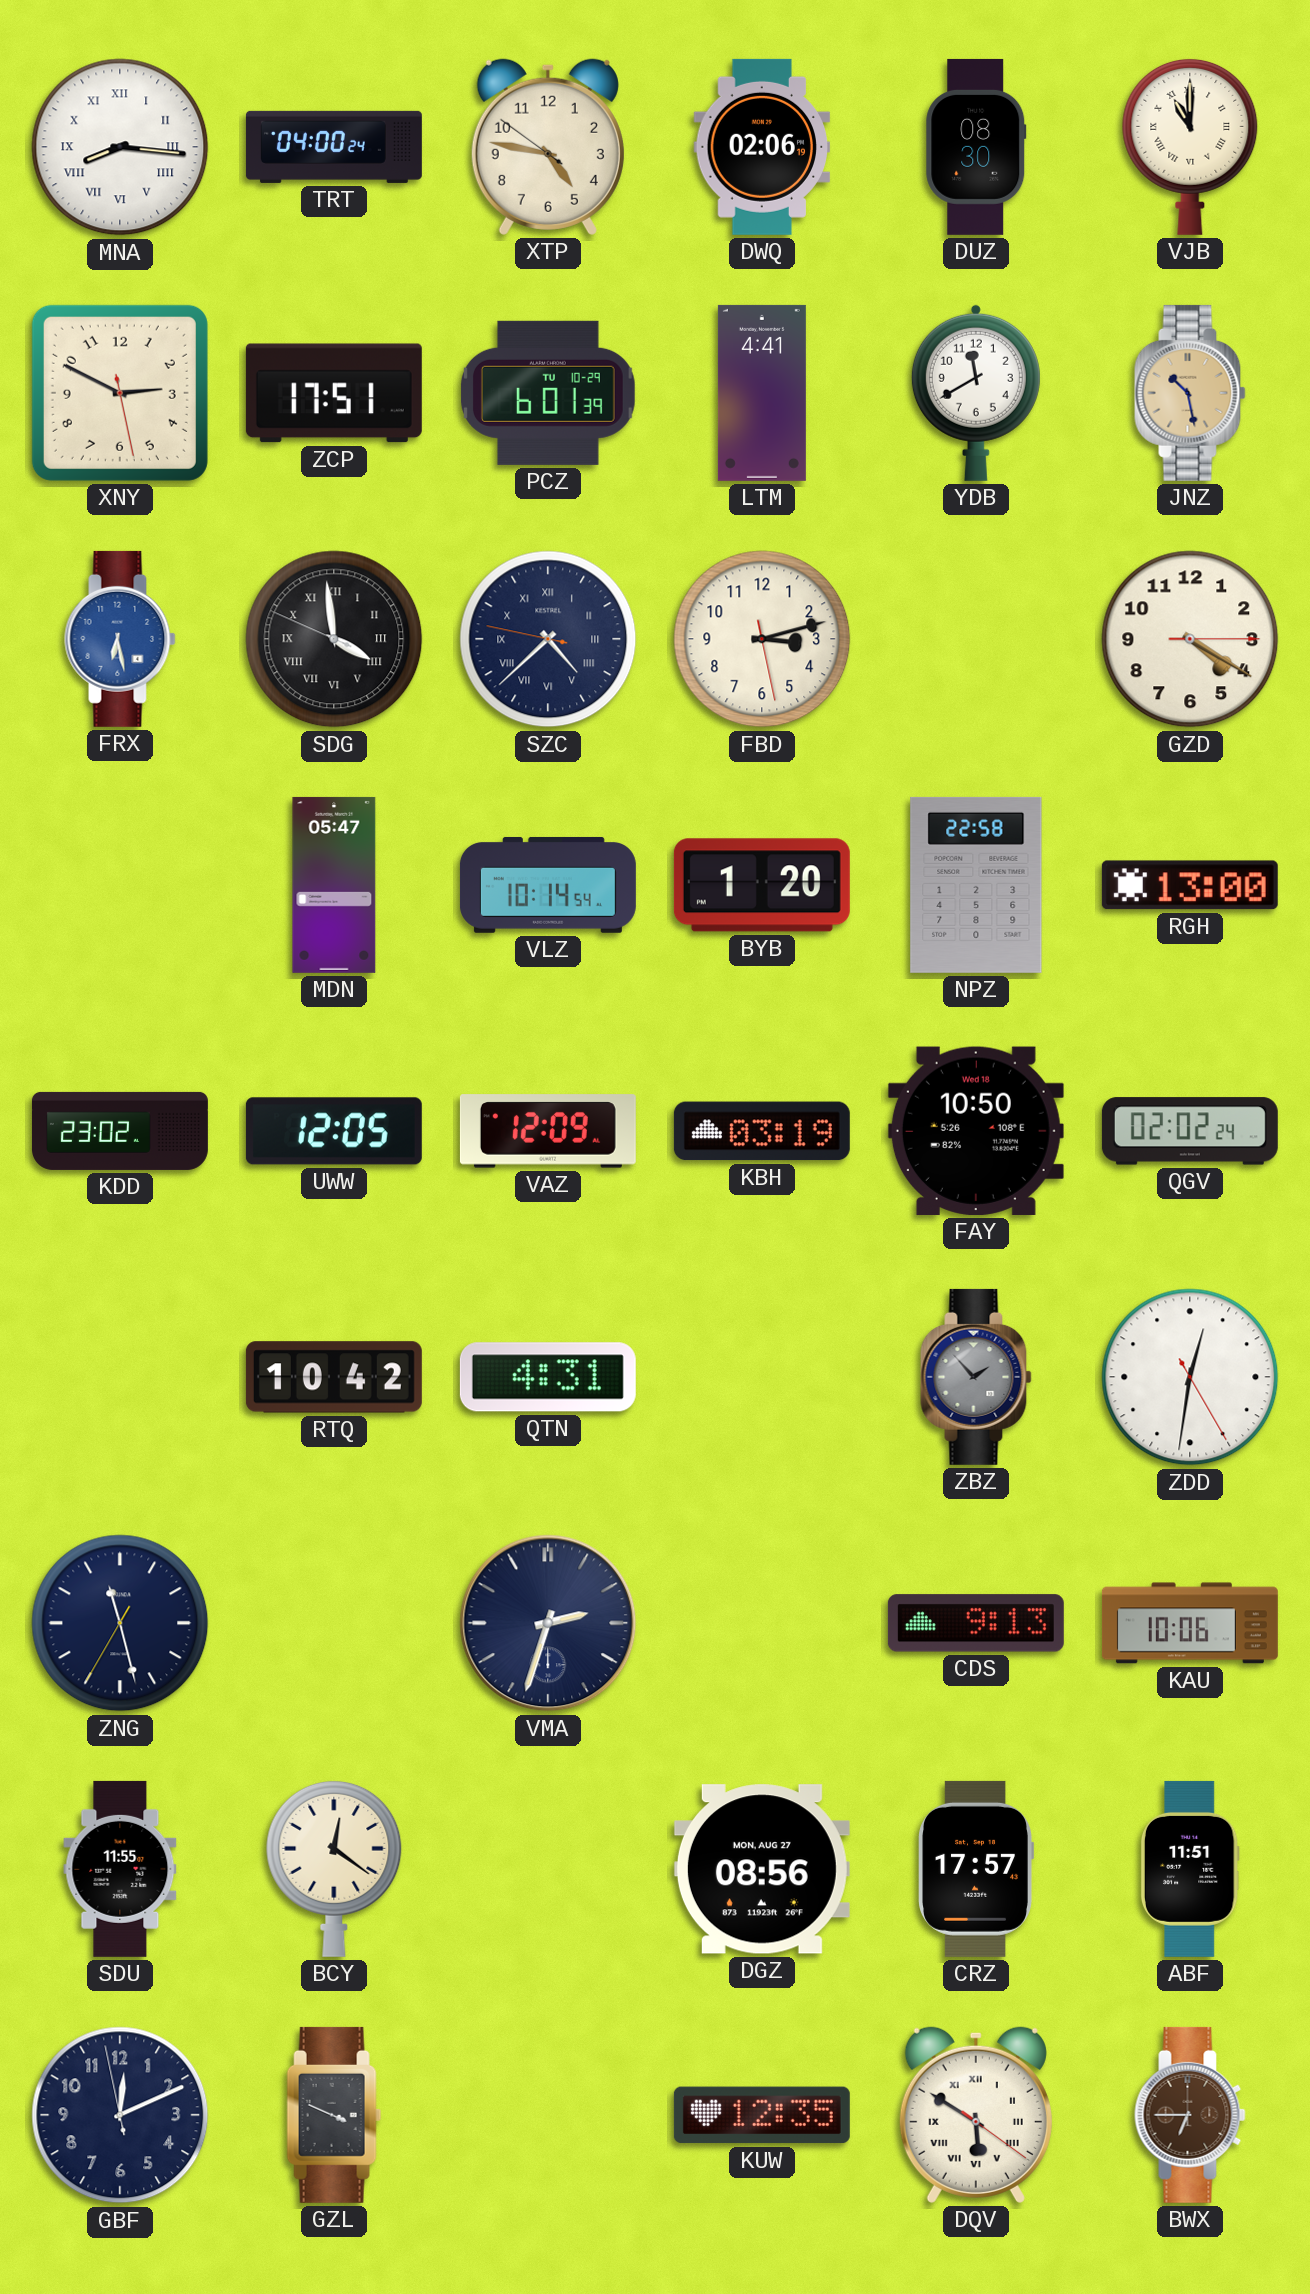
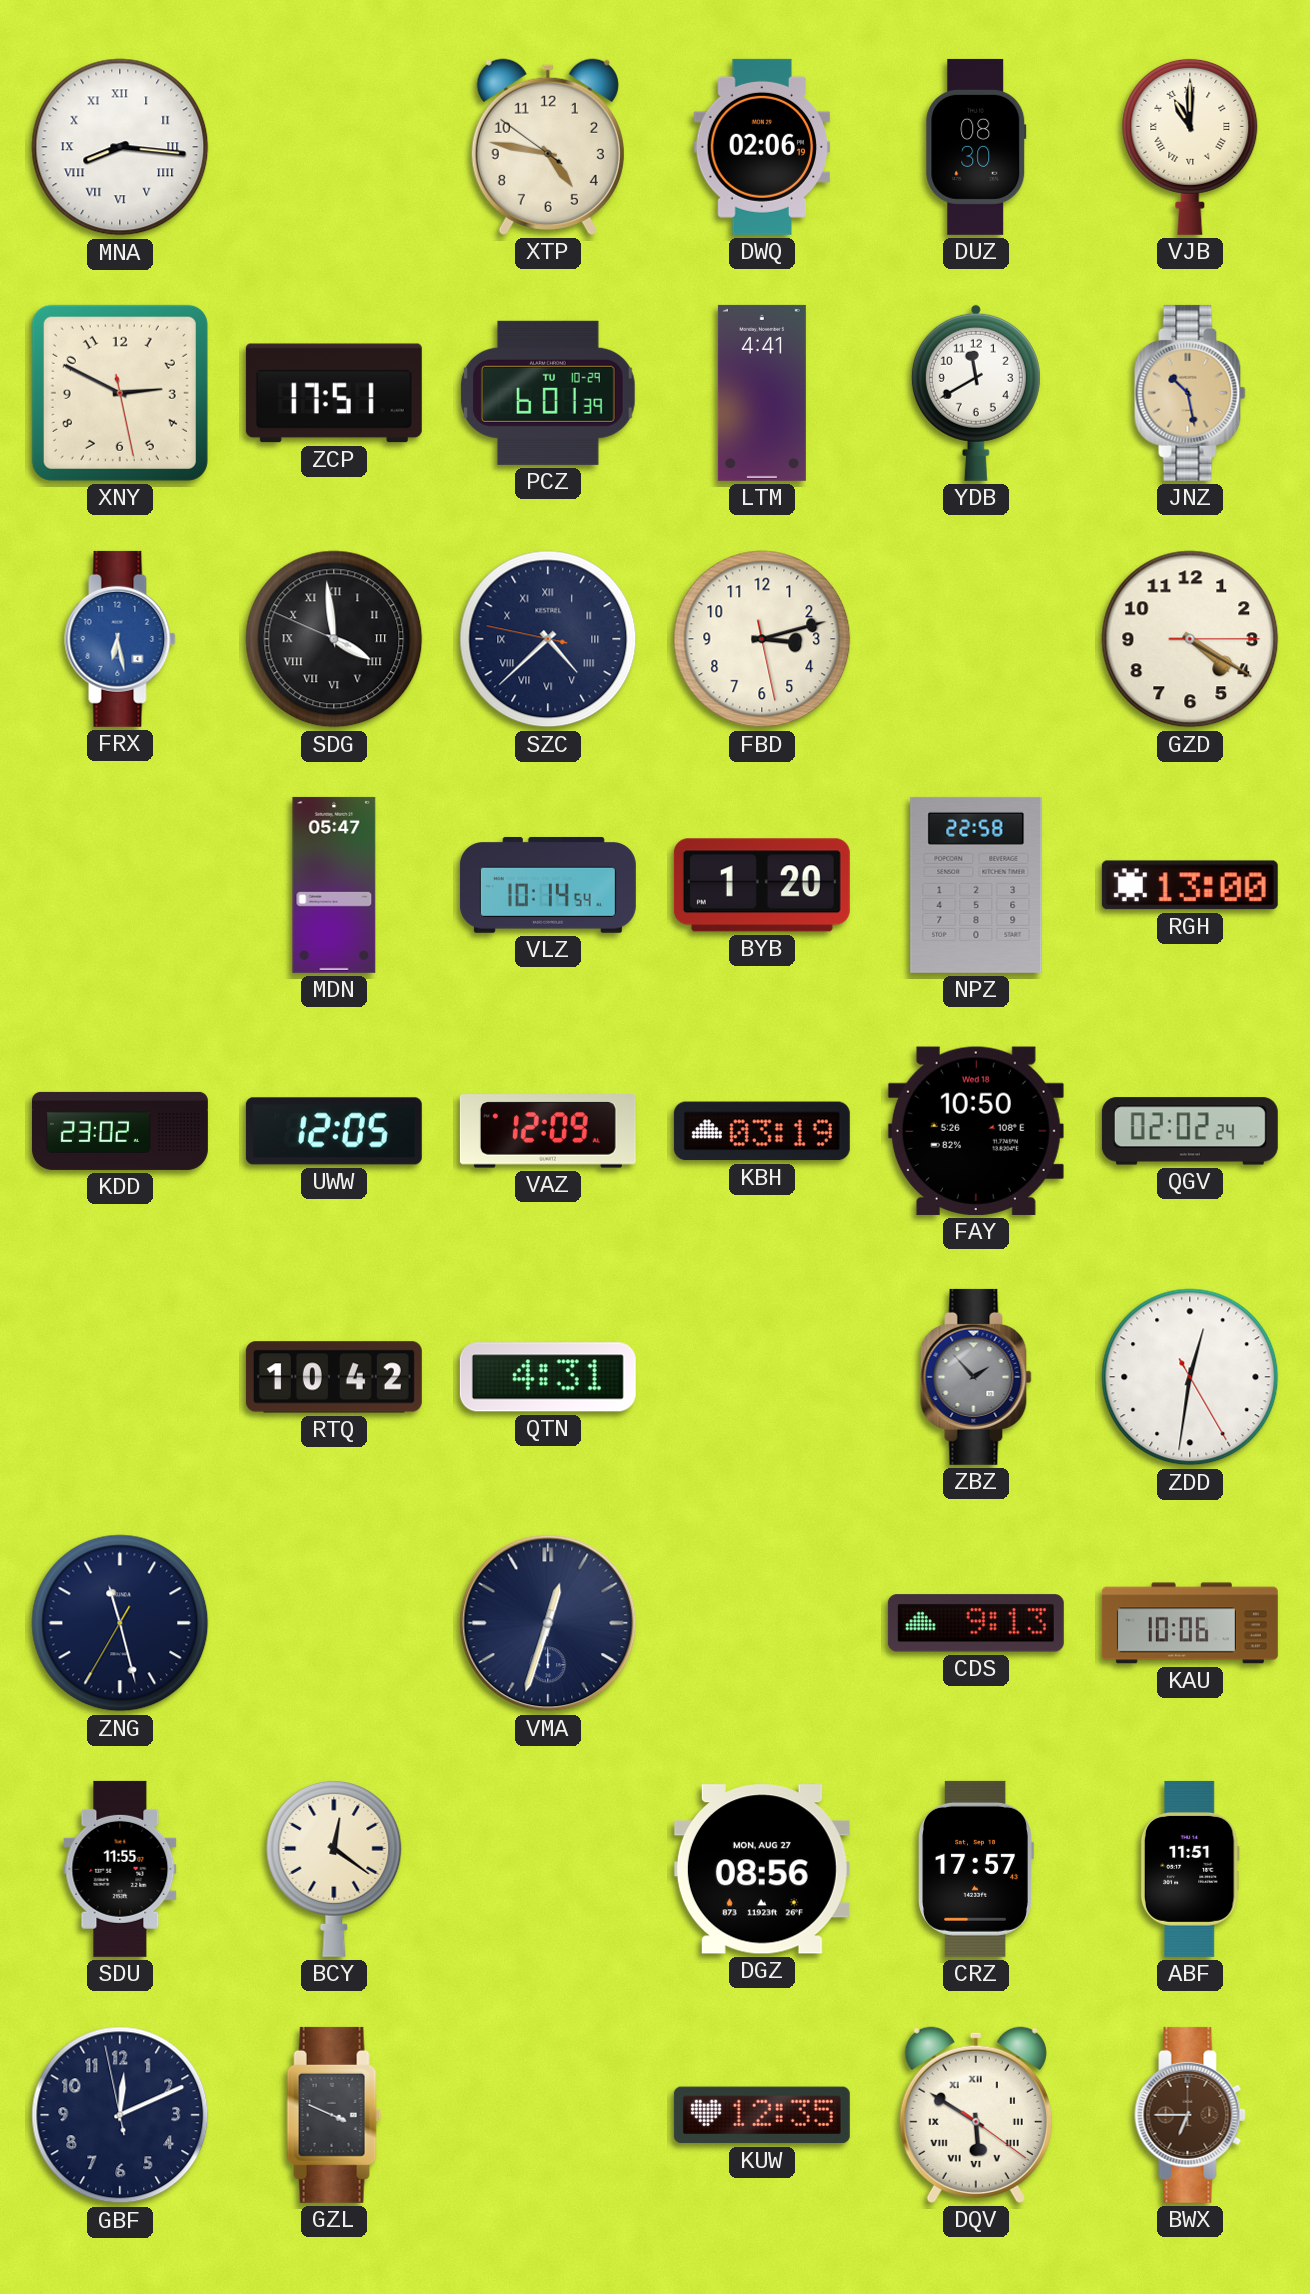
TRT: 04:00 -> none (334, 147)
VMA: 2:33 -> 12:33 (548, 1623)
